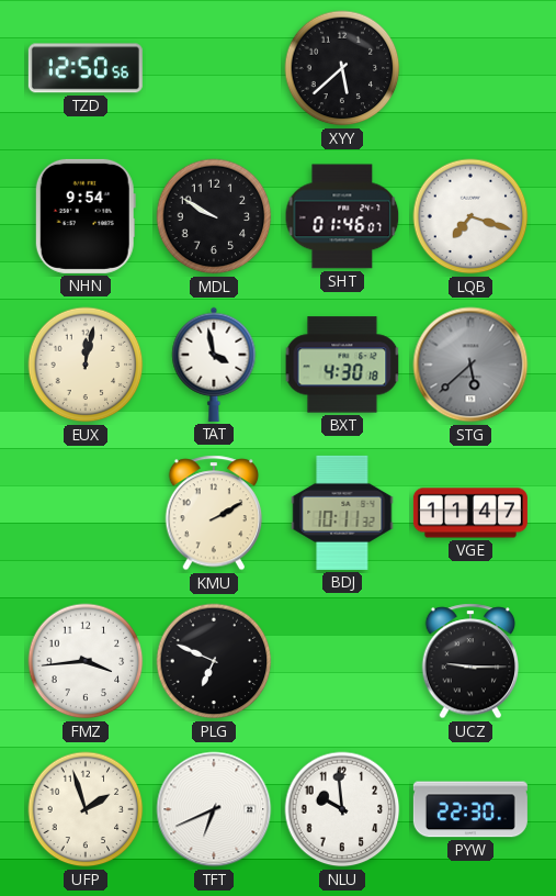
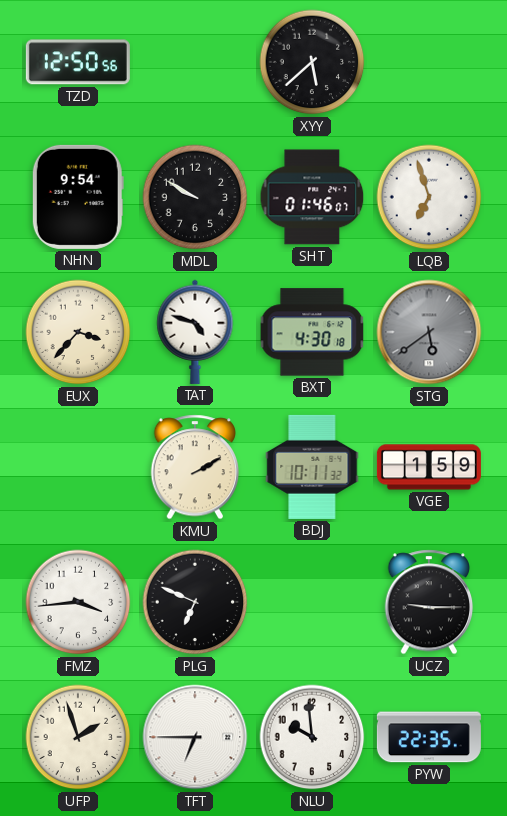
LQB: 7:18 -> 6:57 (429, 197)
EUX: 12:02 -> 3:37 (78, 332)
TAT: 3:58 -> 4:48 (195, 332)
STG: 5:38 -> 5:39 (429, 332)
VGE: 11:47 -> 1:59 (429, 467)
TFT: 6:41 -> 6:45 (195, 737)
PYW: 22:30 -> 22:35 (429, 737)
